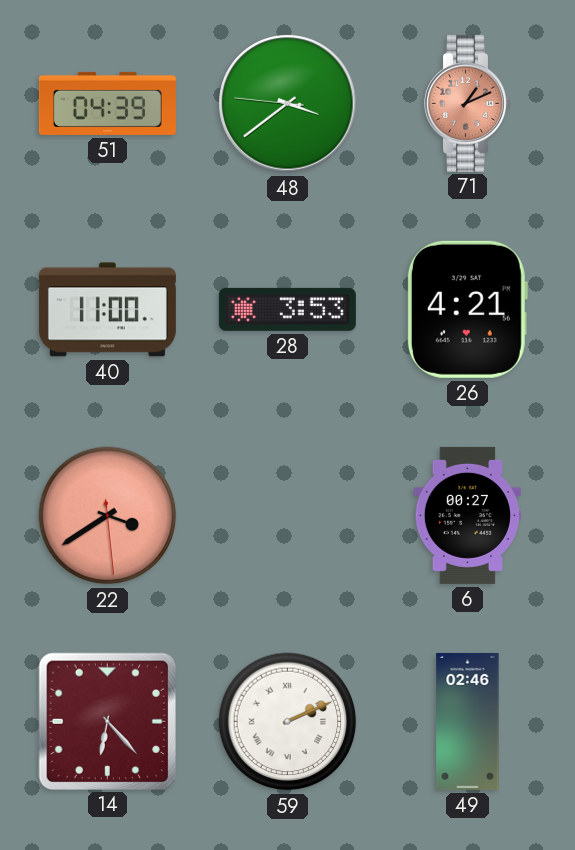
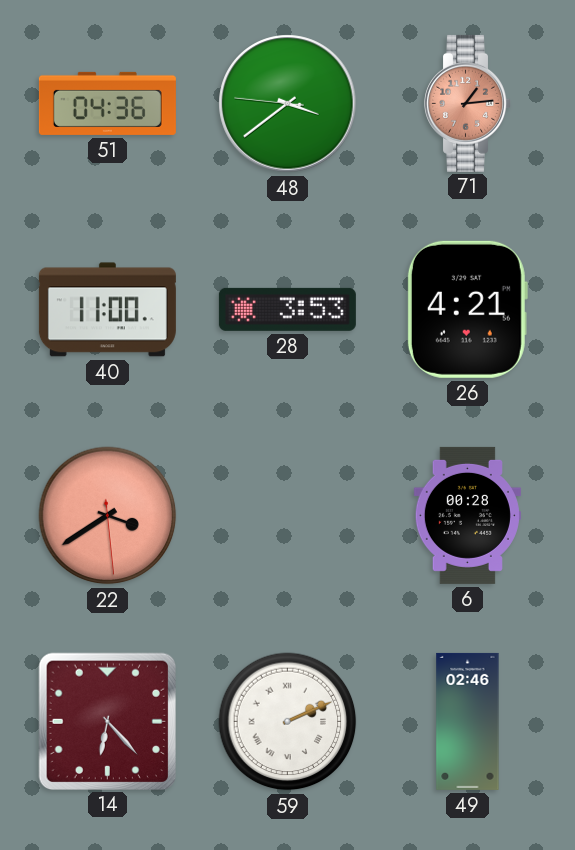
51: 04:39 -> 04:36 (107, 103)
71: 1:11 -> 1:14 (468, 103)
6: 00:27 -> 00:28 (467, 515)
